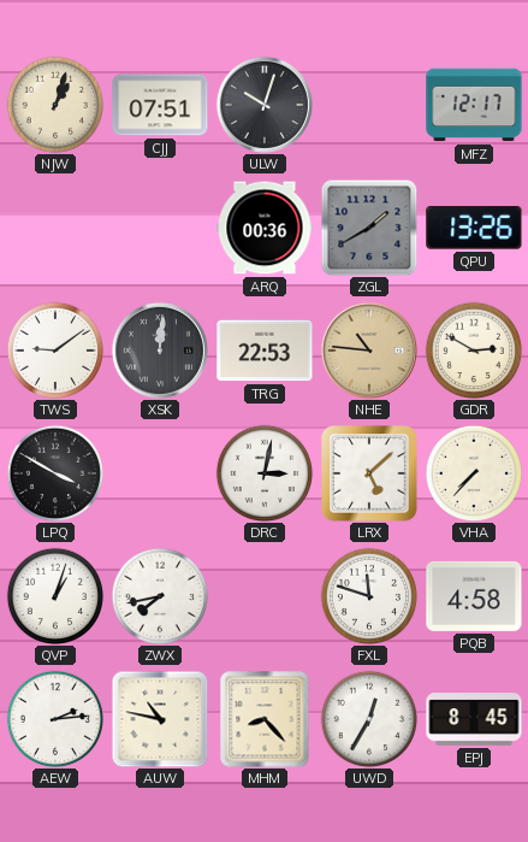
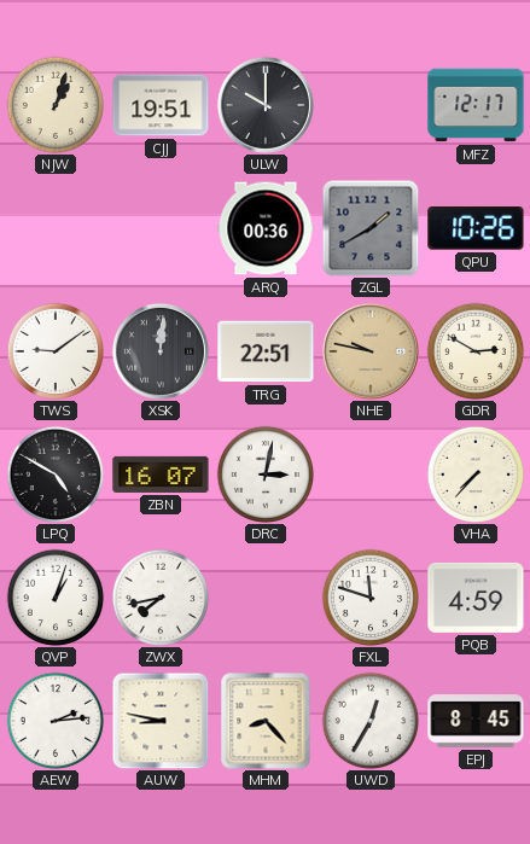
CJJ: 07:51 -> 19:51 (161, 105)
ULW: 10:03 -> 10:00 (266, 105)
QPU: 13:26 -> 10:26 (476, 229)
TRG: 22:53 -> 22:51 (266, 351)
NHE: 10:46 -> 9:47 (371, 351)
LPQ: 3:50 -> 4:50 (56, 475)
ZBN: none -> 16:07 (161, 475)
LRX: 5:08 -> none (369, 473)
PQB: 4:58 -> 4:59 (476, 598)
AUW: 10:47 -> 8:47 (161, 721)
